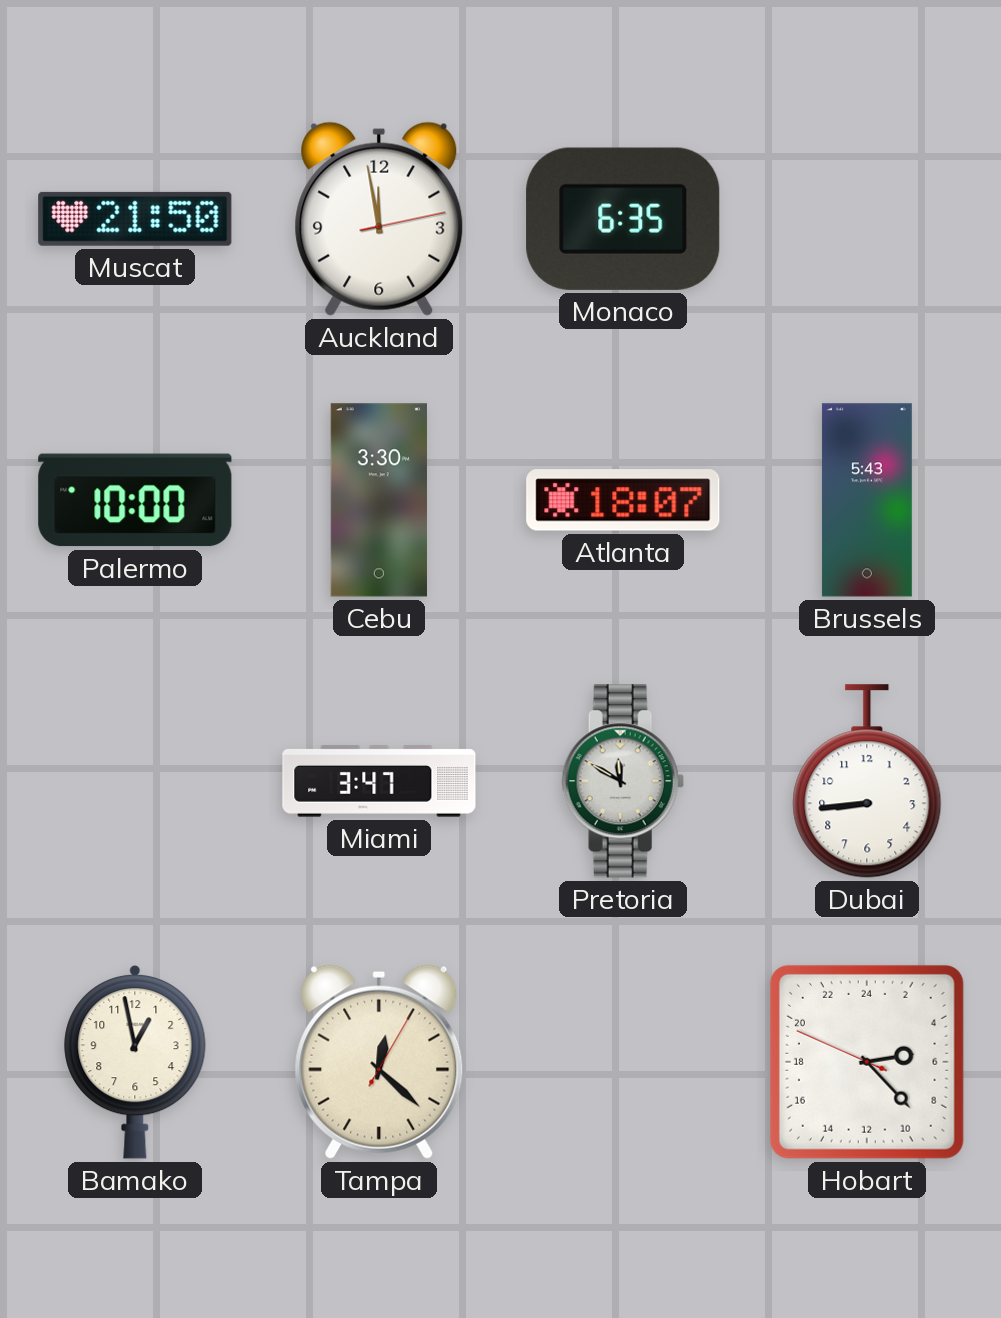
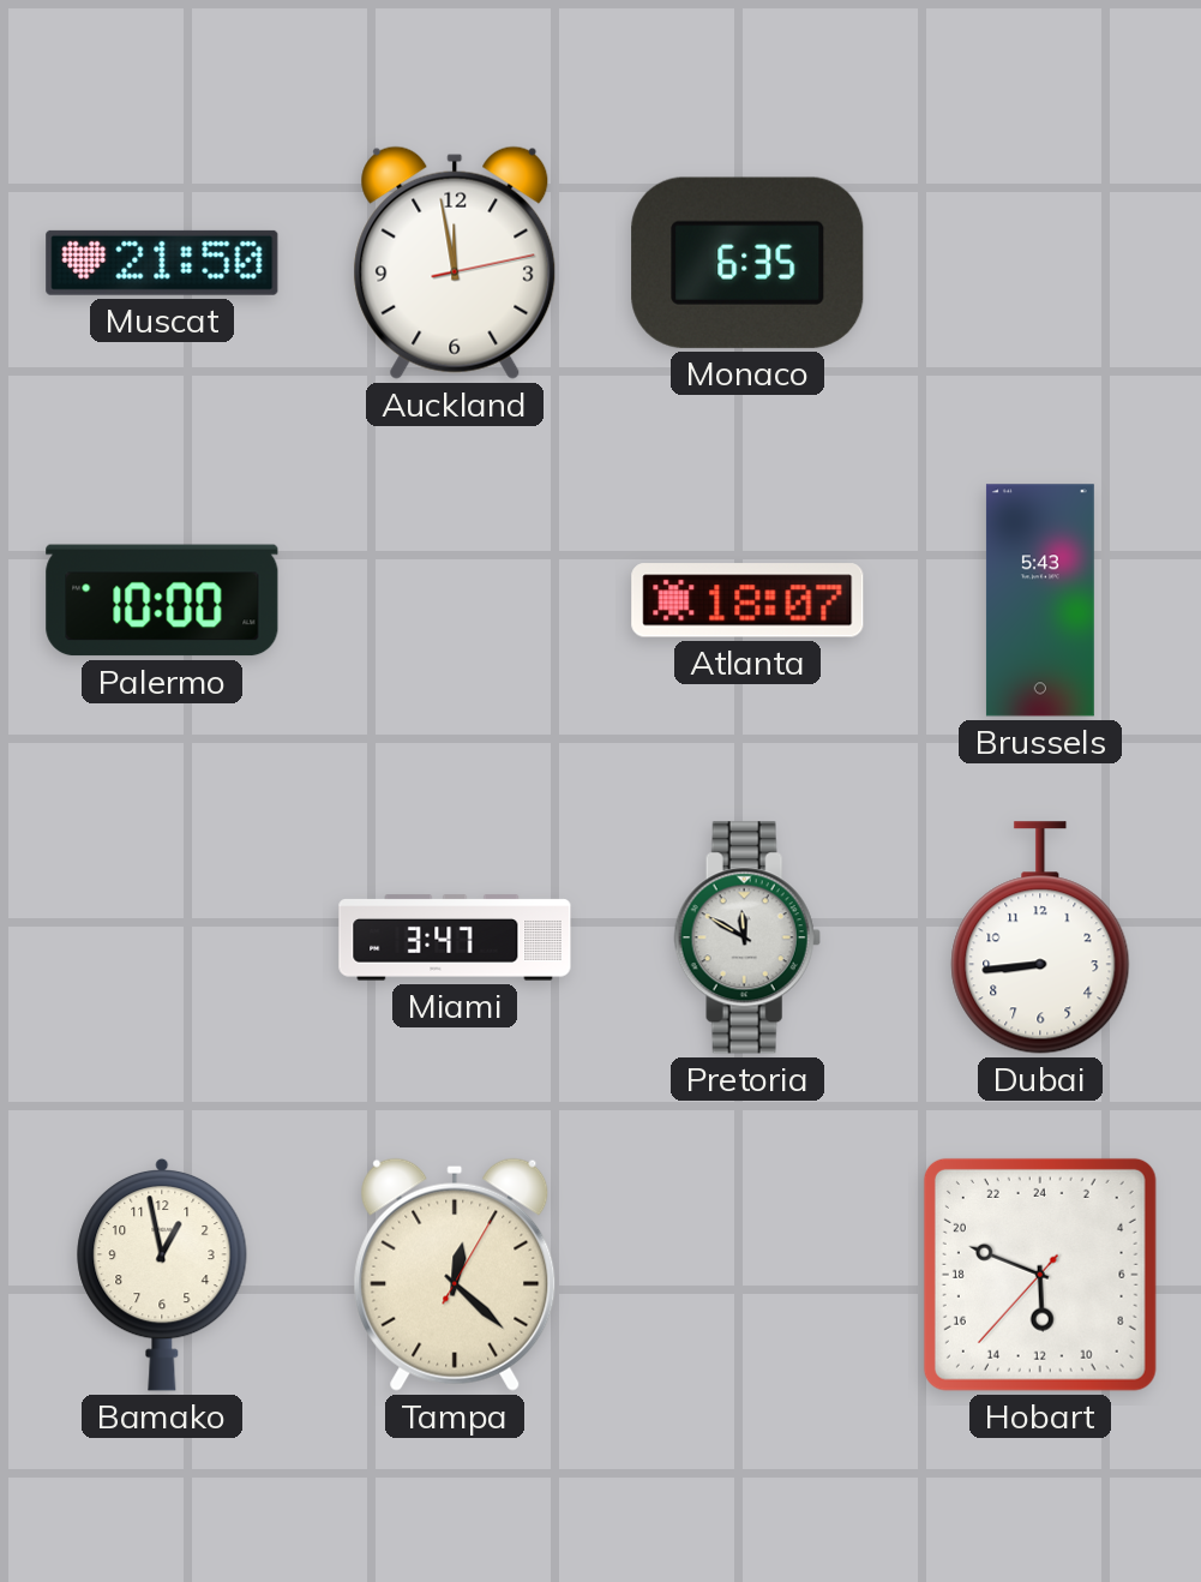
Cebu: 3:30 -> none (379, 500)
Hobart: 5:22 -> 11:48 (1040, 1275)
